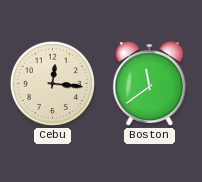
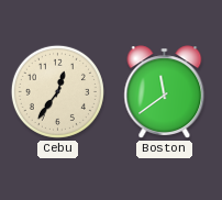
Cebu: 12:16 -> 12:36 (57, 91)
